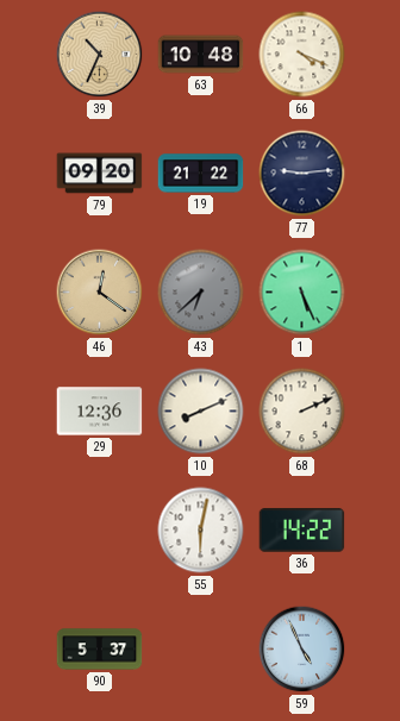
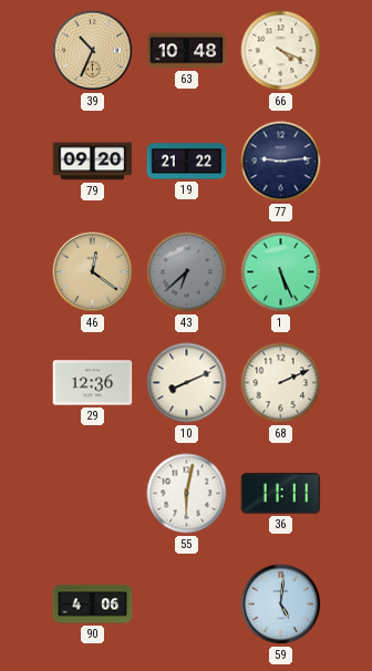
36: 14:22 -> 11:11 (281, 494)
90: 5:37 -> 4:06 (93, 605)
59: 4:56 -> 5:01 (281, 605)
